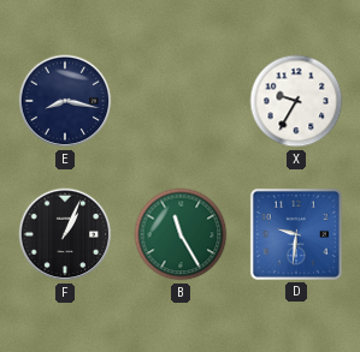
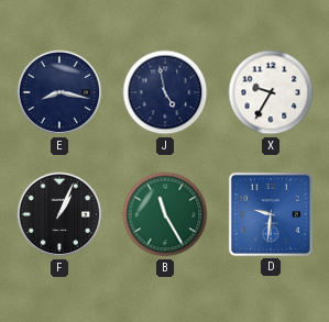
J: none -> 4:58 (165, 92)
